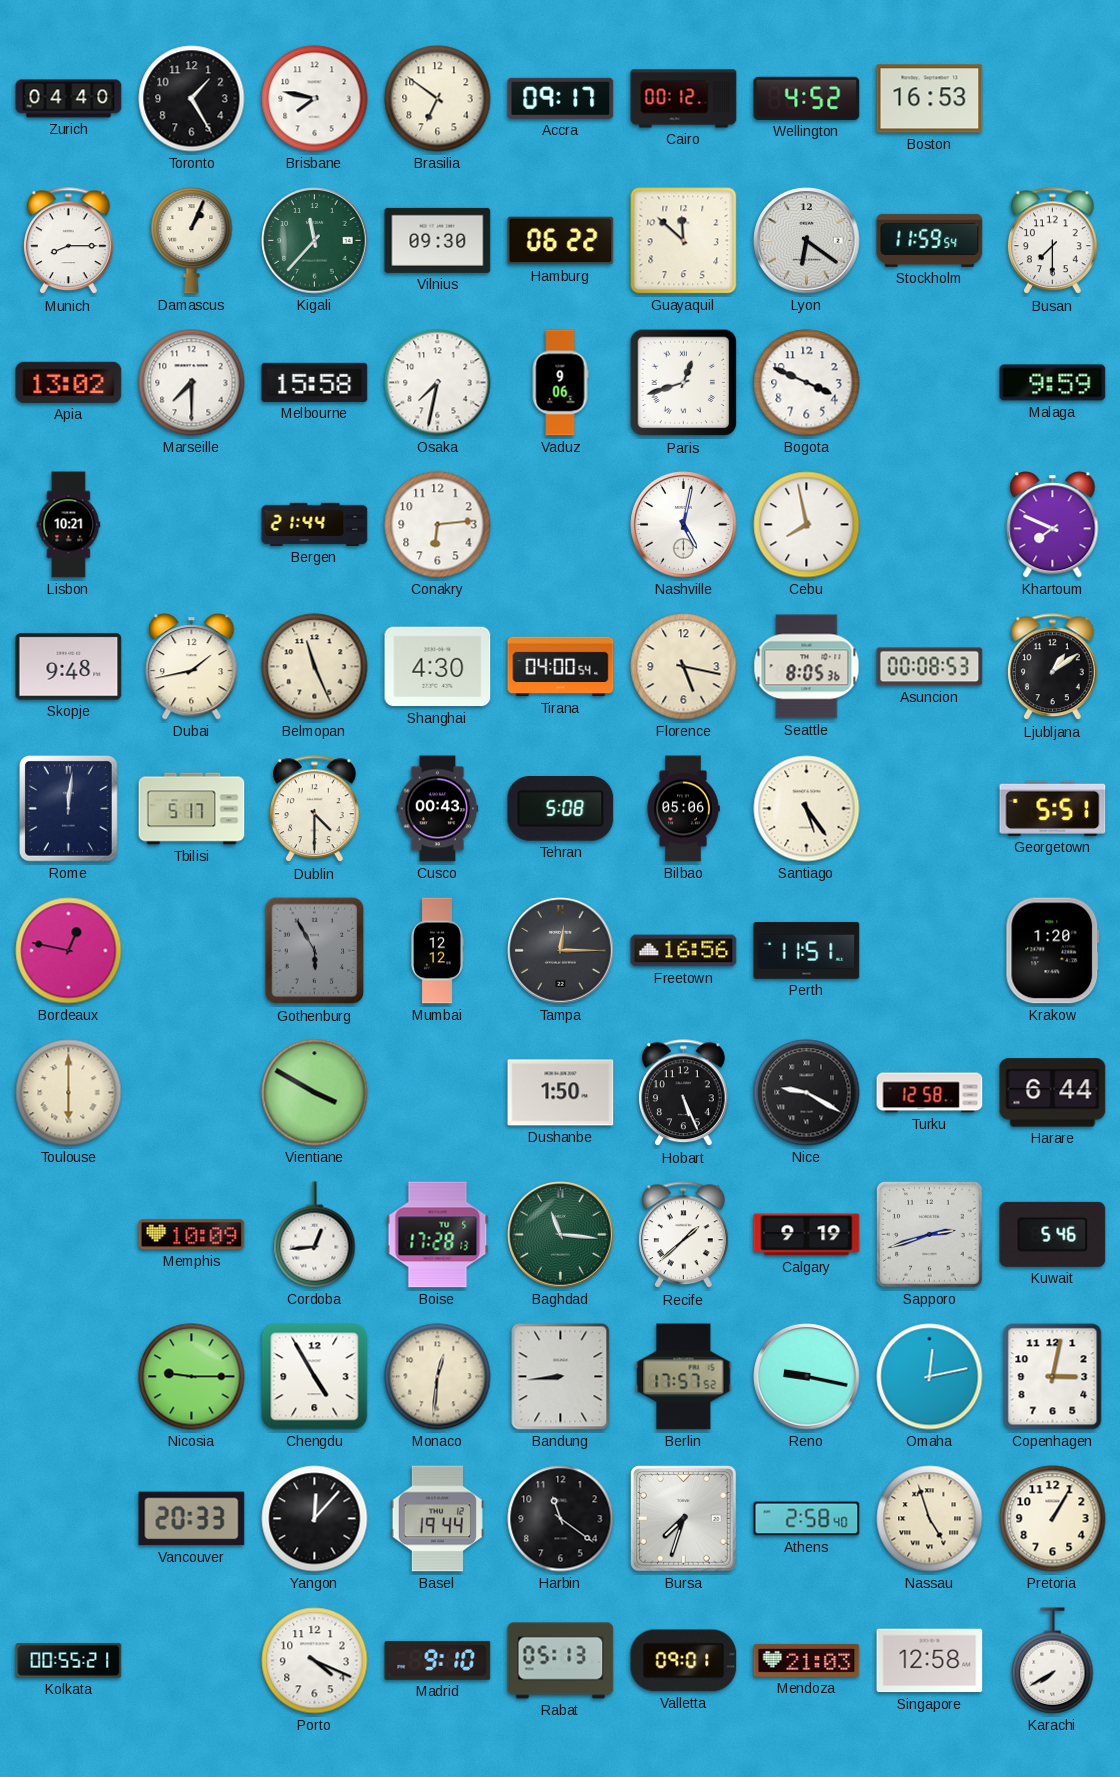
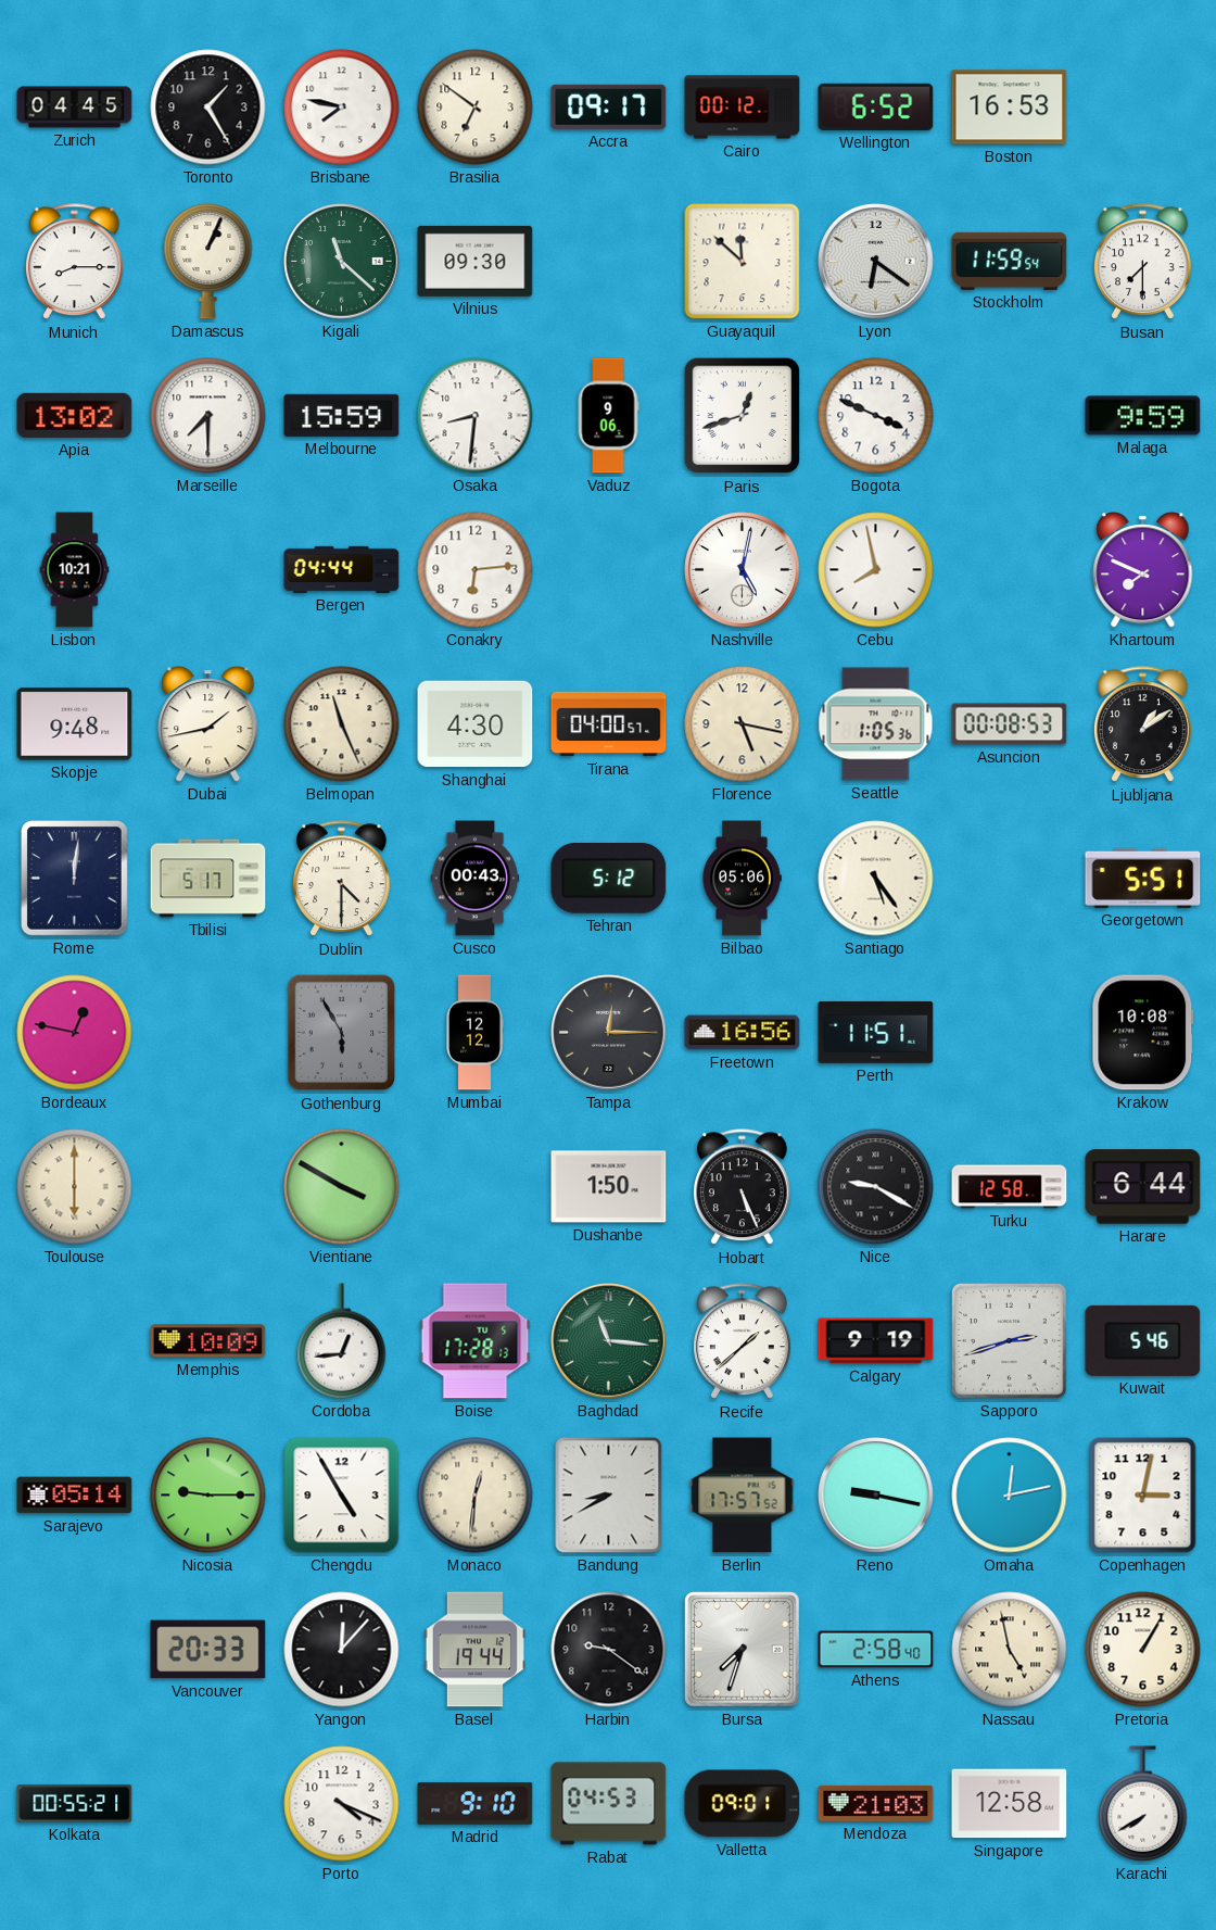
Zurich: 04:40 -> 04:45 (75, 108)
Wellington: 4:52 -> 6:52 (876, 106)
Kigali: 11:37 -> 11:22 (342, 262)
Hamburg: 06:22 -> none (561, 241)
Melbourne: 15:58 -> 15:59 (342, 415)
Osaka: 7:32 -> 8:31 (476, 416)
Bergen: 21:44 -> 04:44 (342, 569)
Tirana: 04:00:54 -> 04:00:57 (609, 724)
Seattle: 8:05 -> 1:05 (876, 724)
Tehran: 5:08 -> 5:12 (609, 879)
Krakow: 1:20 -> 10:08 (1143, 1033)
Sarajevo: none -> 05:14 (75, 1496)
Bandung: 8:44 -> 8:40 (609, 1496)
Harbin: 11:21 -> 9:21 (609, 1650)
Nassau: 4:57 -> 4:58 (1010, 1650)
Rabat: 05:13 -> 04:53 (609, 1804)
